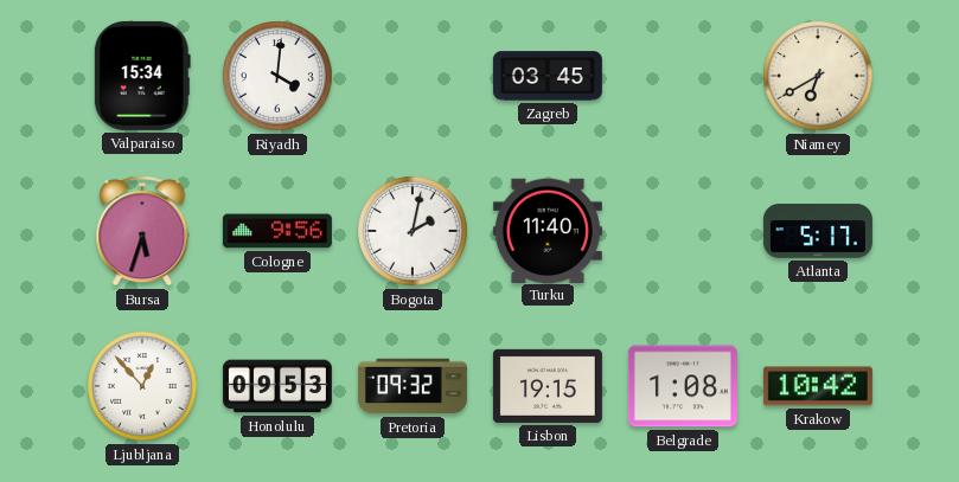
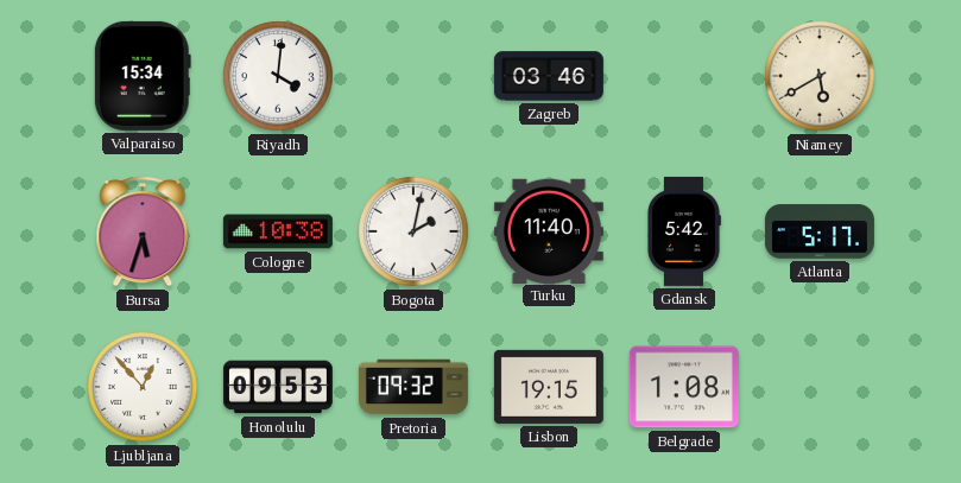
Zagreb: 03:45 -> 03:46 (549, 76)
Niamey: 6:40 -> 5:40 (820, 76)
Cologne: 9:56 -> 10:38 (278, 231)
Gdansk: none -> 5:42 (684, 231)
Krakow: 10:42 -> none (818, 386)
